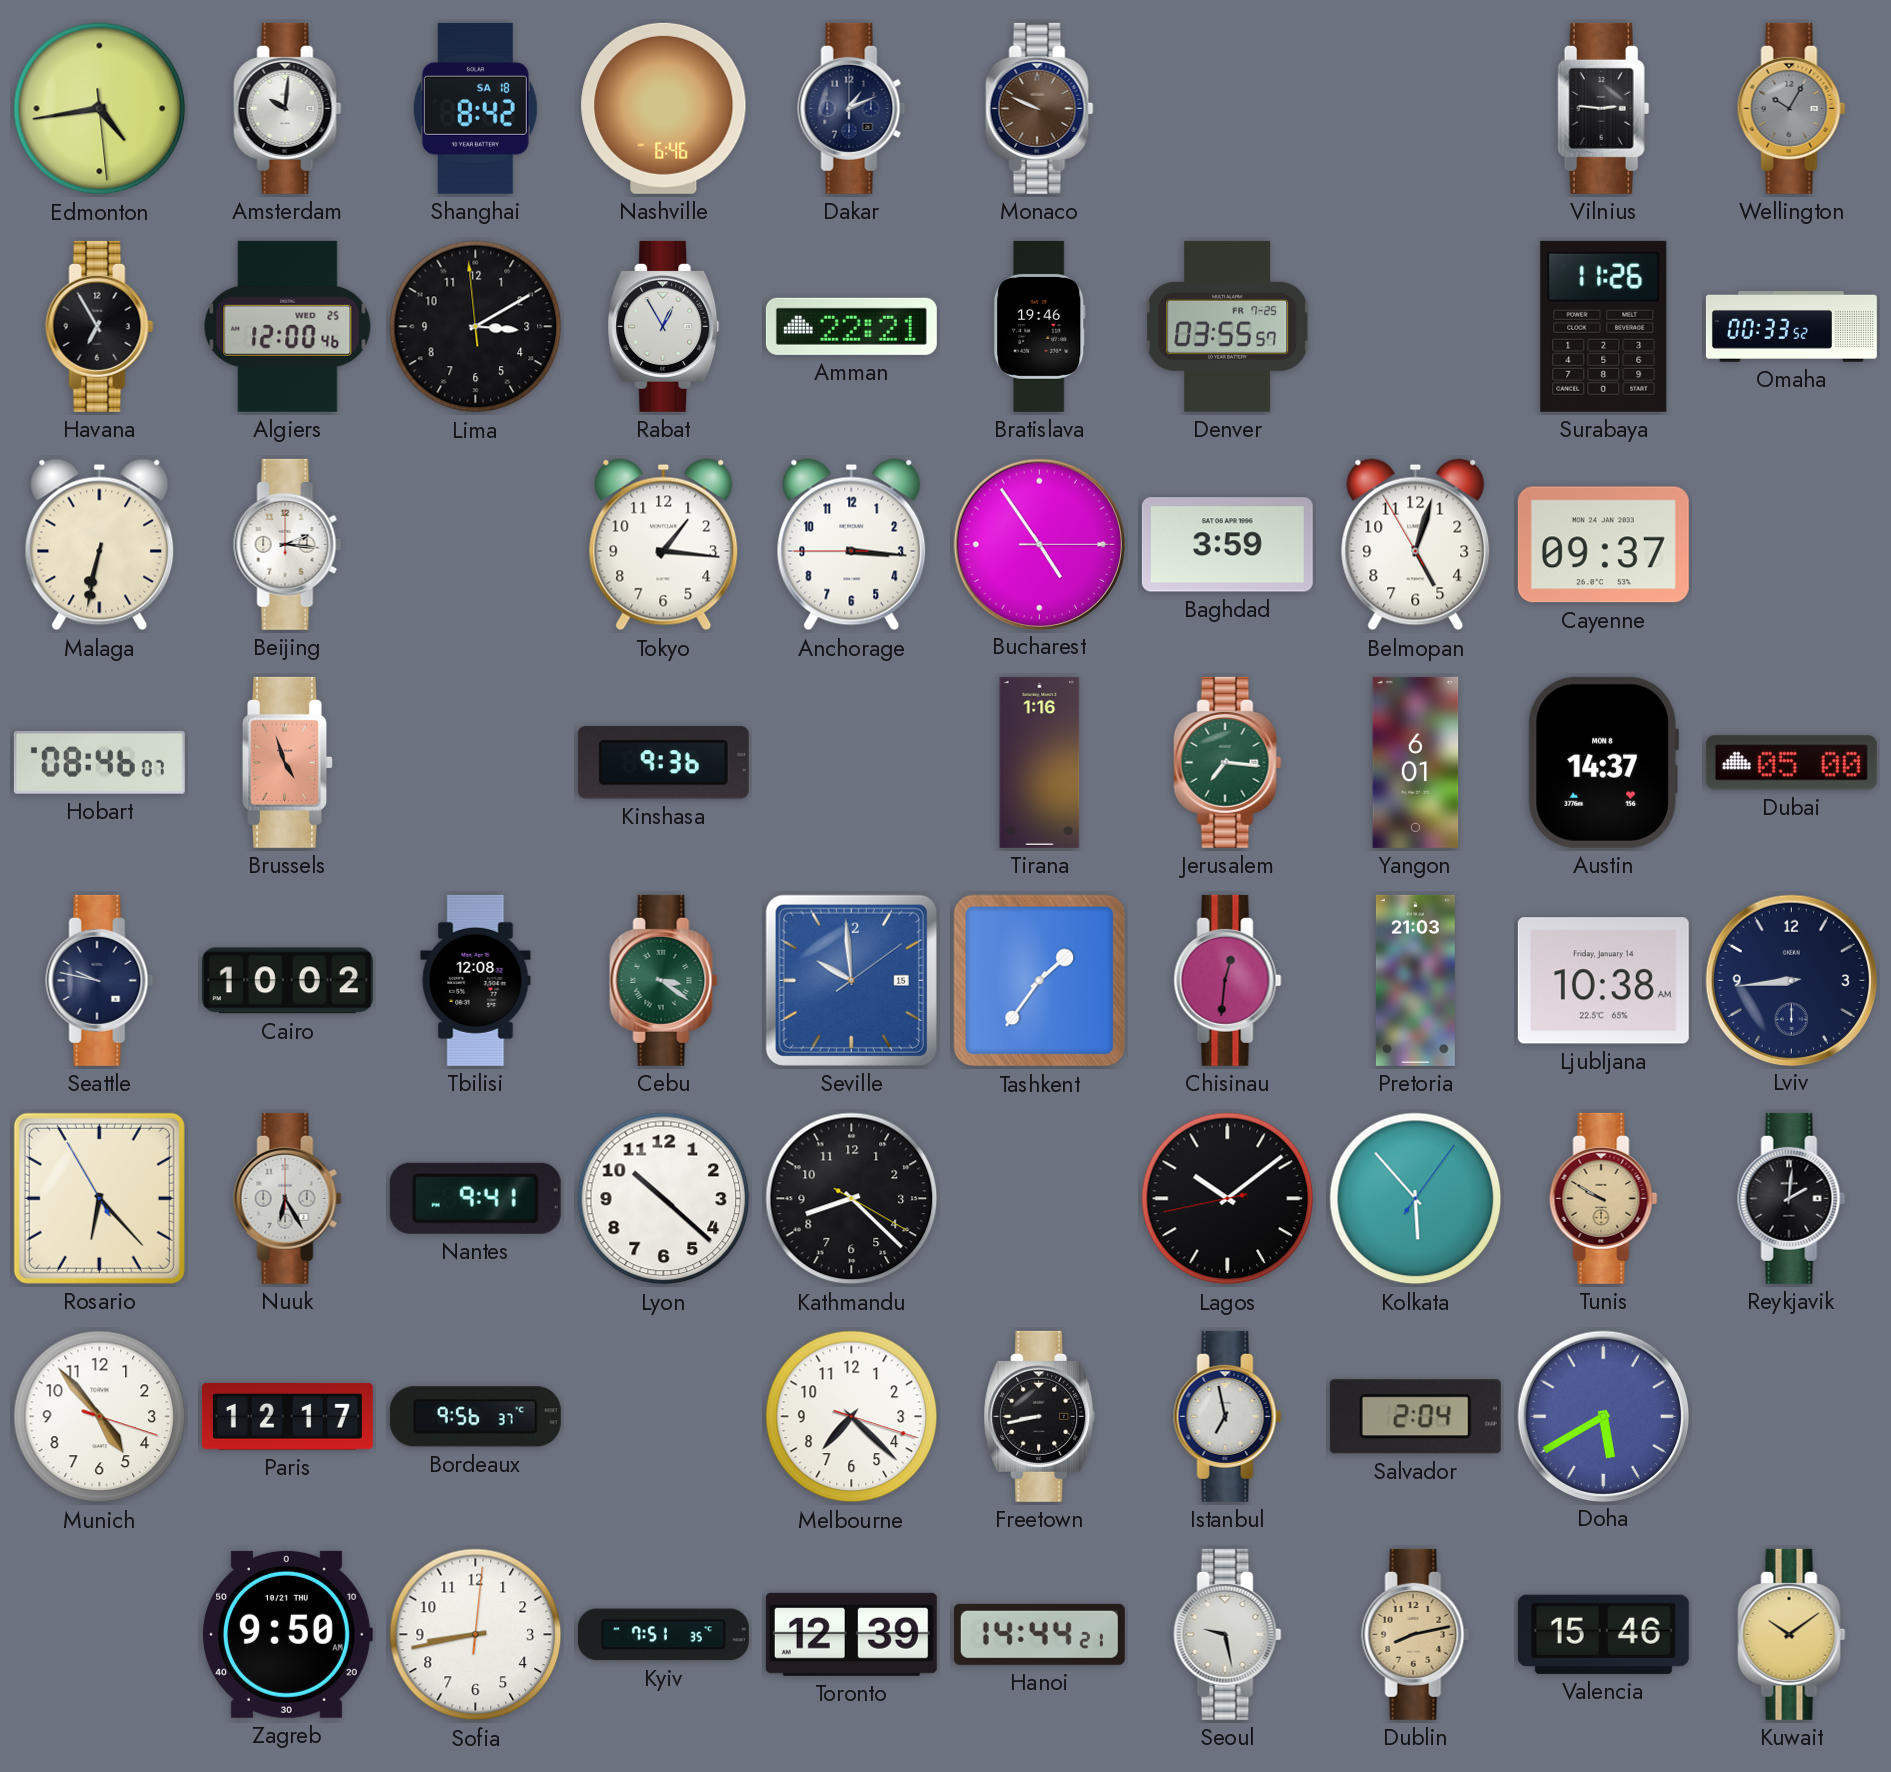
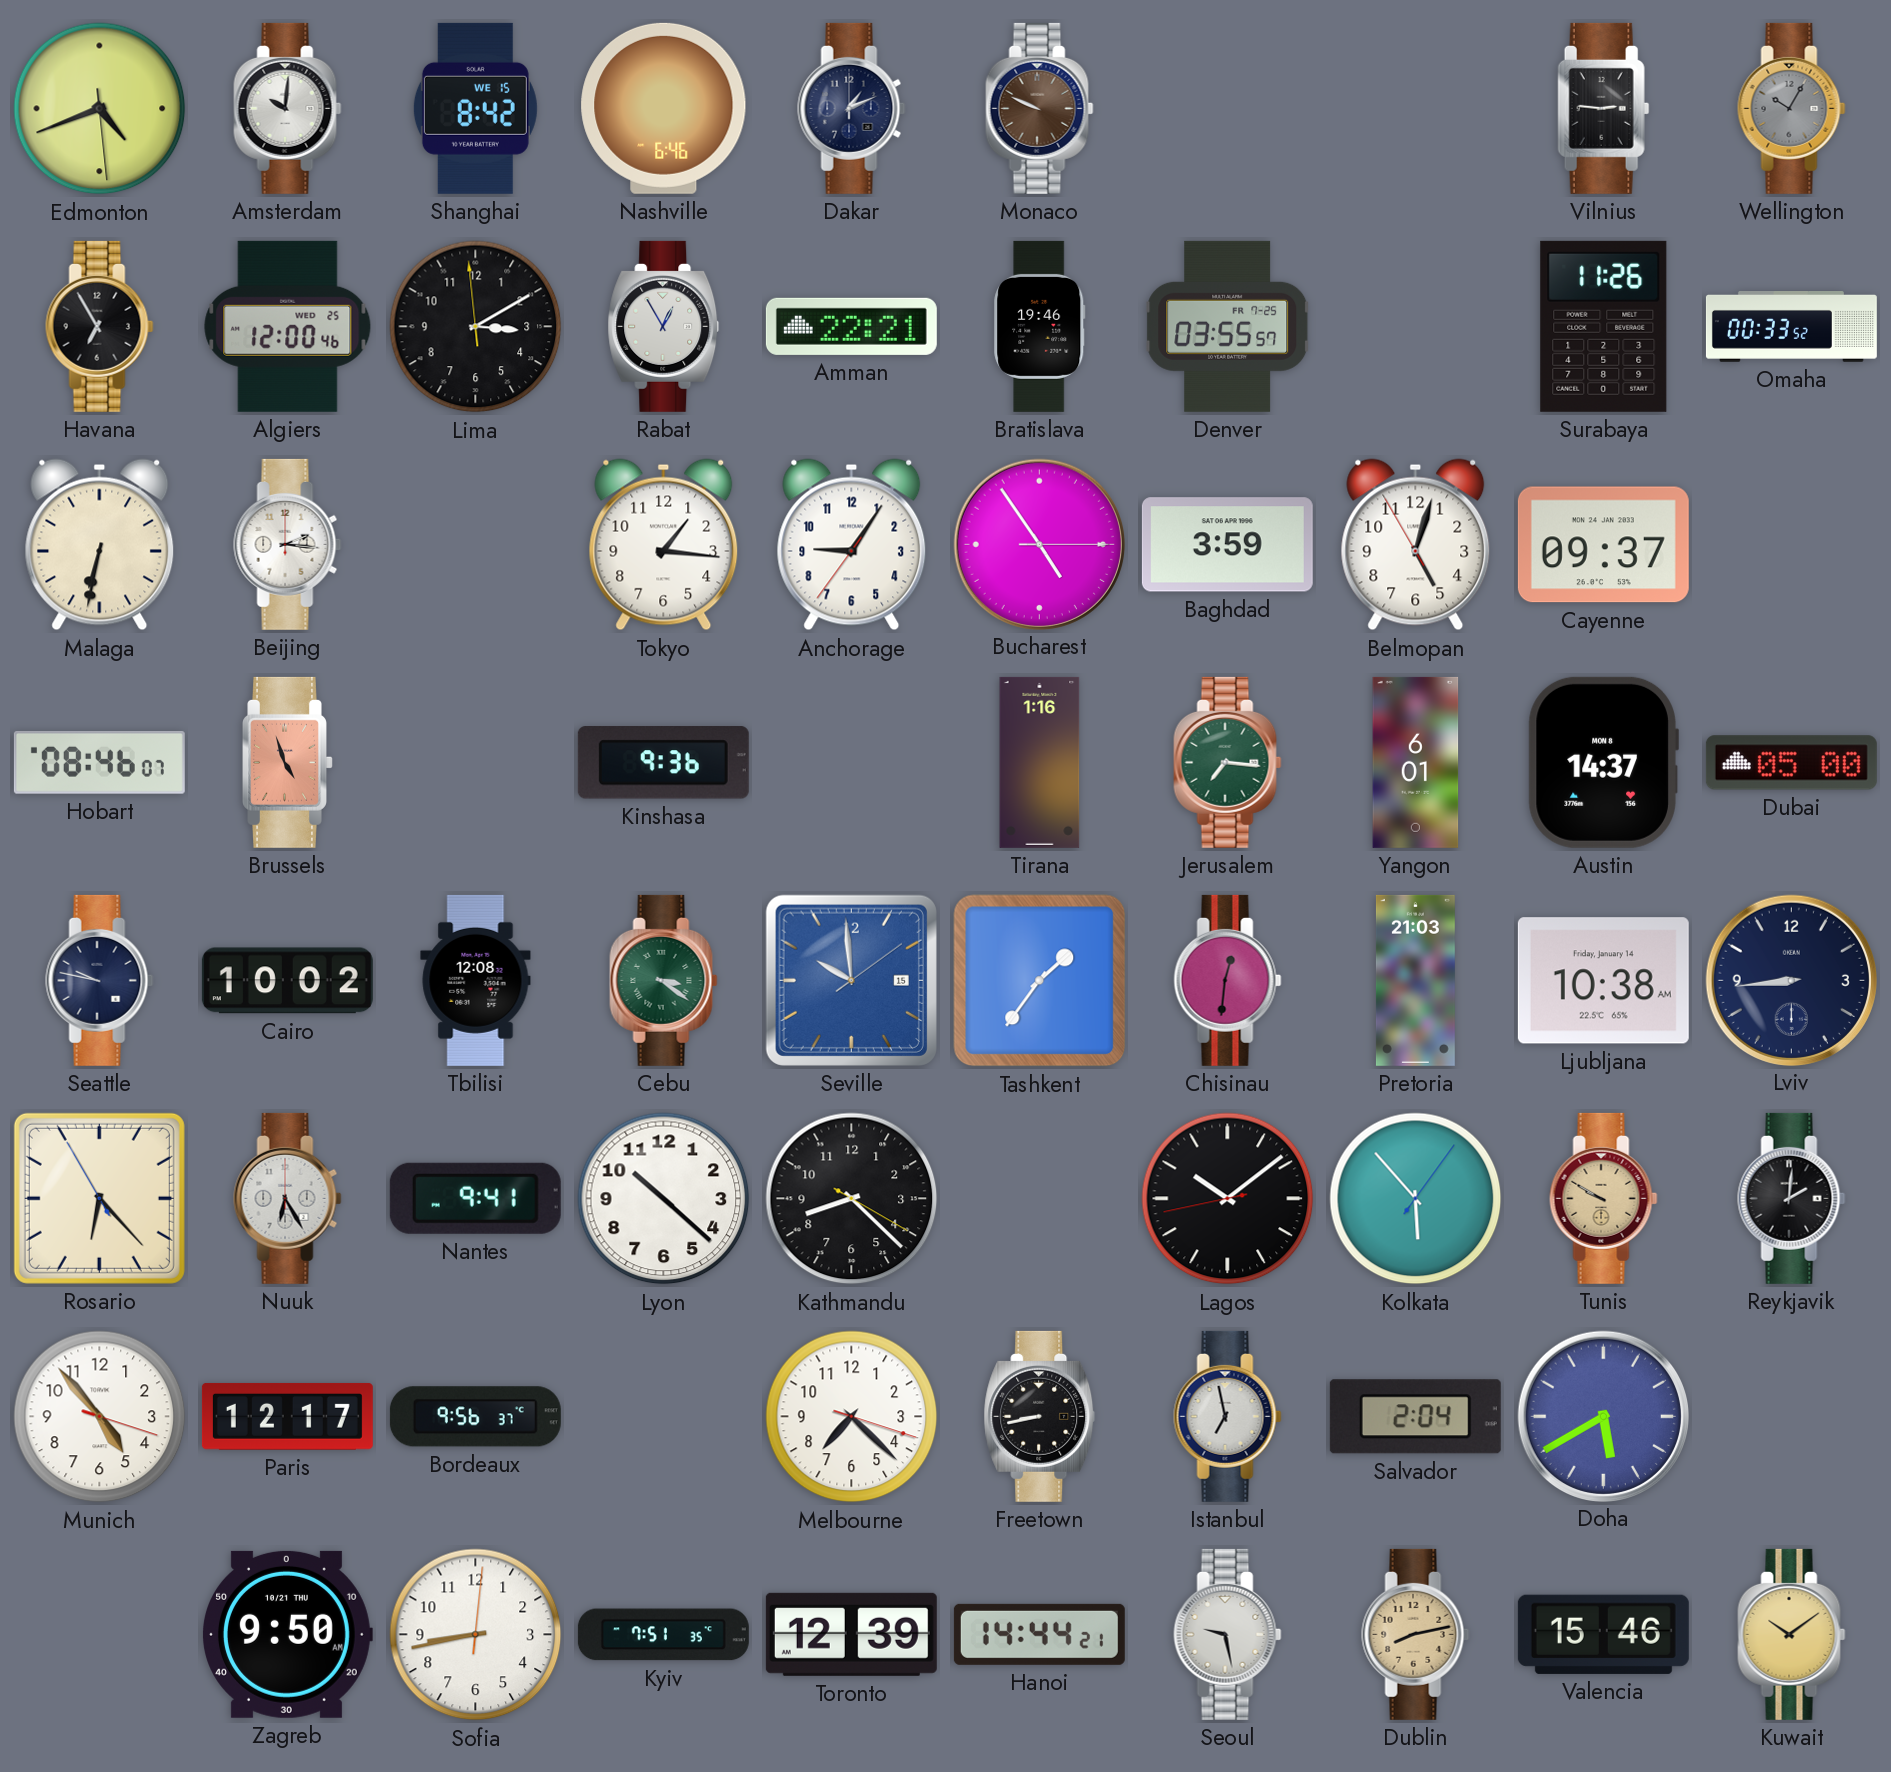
Edmonton: 4:43 -> 4:41 (100, 109)
Shanghai date: SA 18 -> WE 15 (475, 108)
Anchorage: 3:15 -> 9:05 (852, 545)
